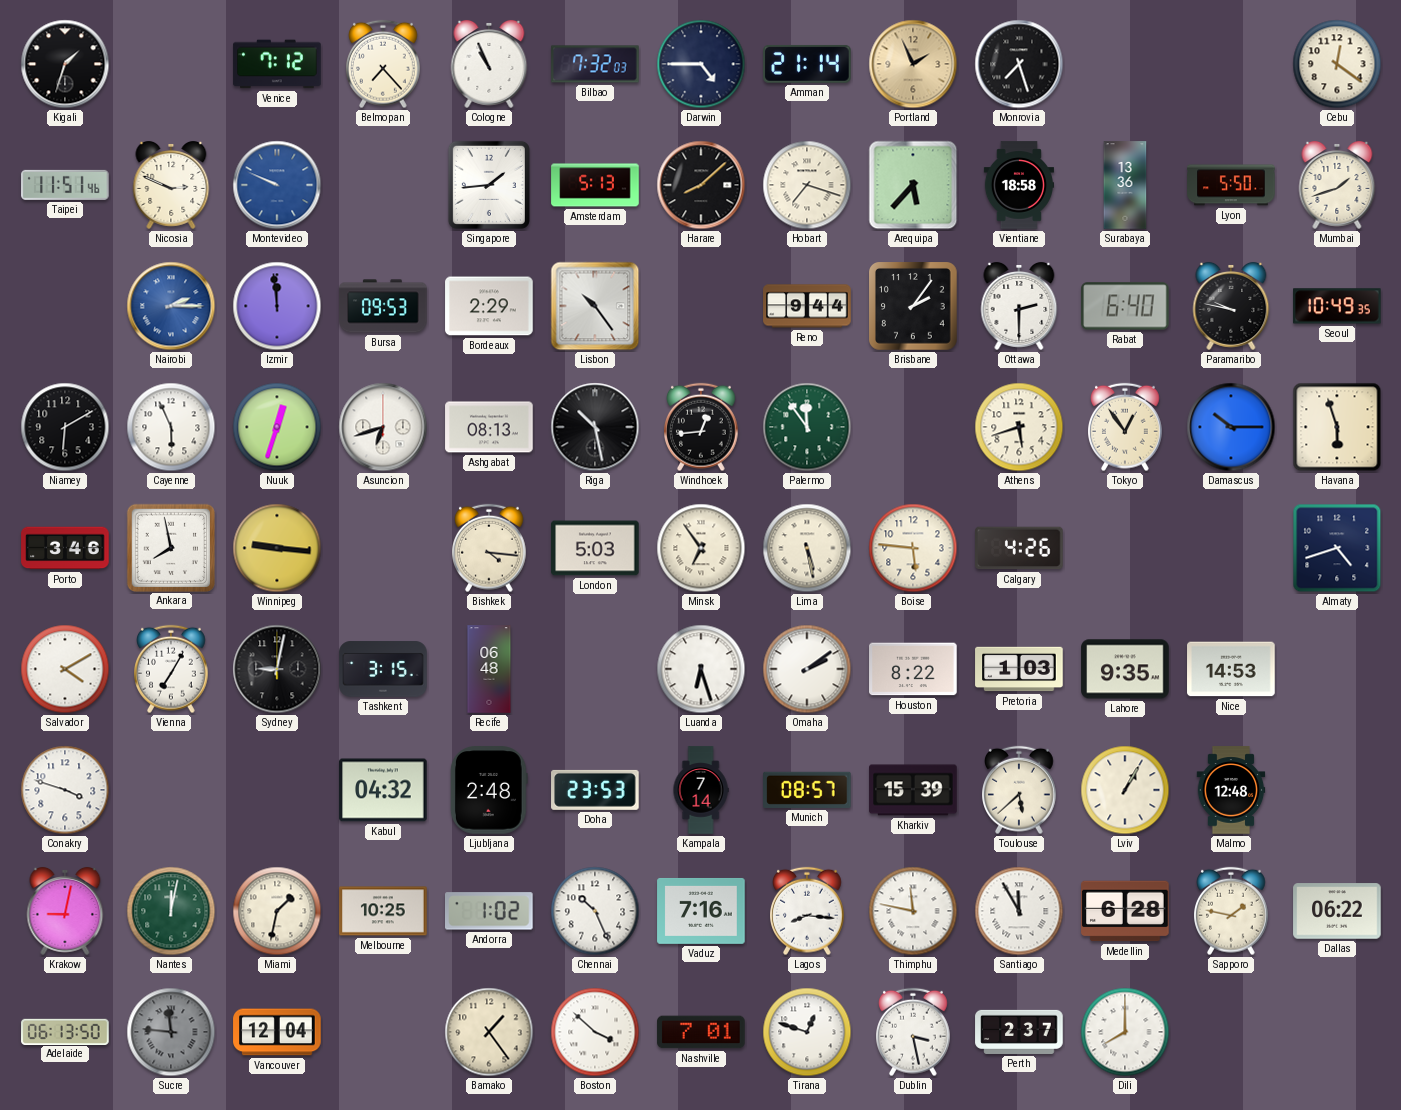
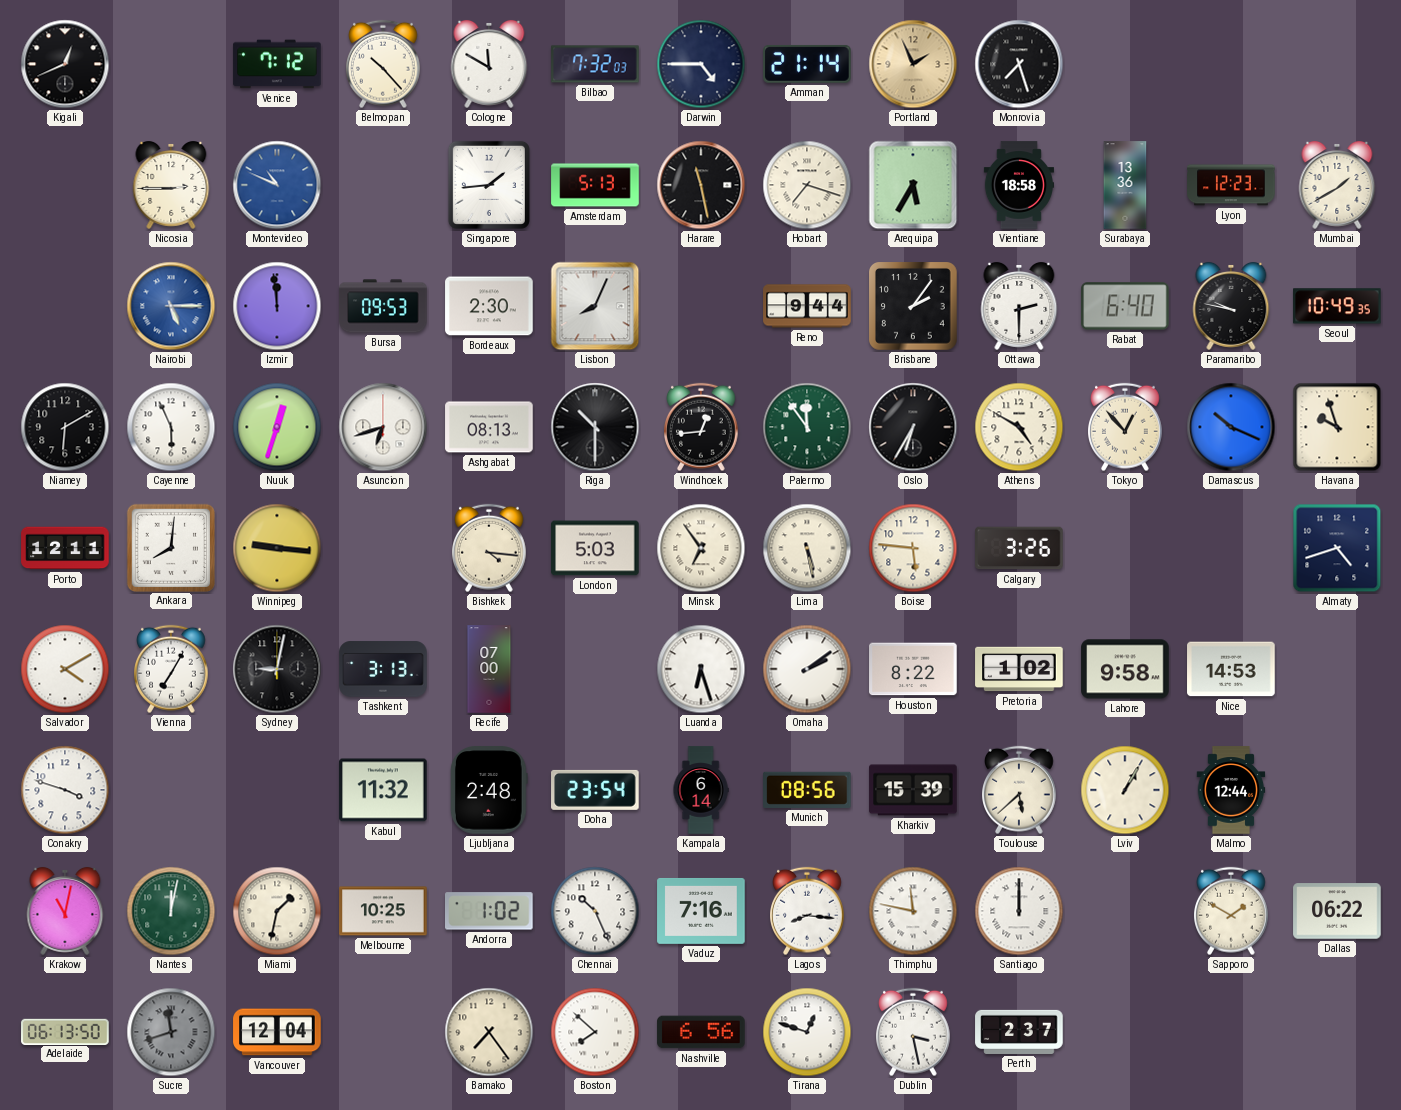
Kigali: 1:33 -> 12:41 (65, 64)
Belmopan: 7:23 -> 10:23 (384, 64)
Cologne: 10:56 -> 11:50 (489, 64)
Cebu: 12:21 -> none (1337, 64)
Taipei: 11:51 -> none (65, 185)
Nicosia: 2:49 -> 2:45 (171, 185)
Montevideo: 9:49 -> 10:49 (277, 185)
Harare: 8:08 -> 11:28 (701, 185)
Arequipa: 5:37 -> 5:35 (913, 185)
Lyon: 5:50 -> 12:23 (1231, 185)
Mumbai: 1:42 -> 1:40 (1337, 185)
Nairobi: 2:15 -> 5:15 (171, 306)
Bordeaux: 2:29 -> 2:30 (489, 306)
Lisbon: 10:24 -> 8:04 (595, 306)
Riga: 10:28 -> 10:30 (595, 427)
Oslo: none -> 6:35 (913, 427)
Athens: 5:42 -> 4:50 (1019, 427)
Tokyo: 12:54 -> 12:53 (1126, 427)
Damascus: 10:15 -> 10:19 (1231, 427)
Havana: 5:57 -> 9:57 (1337, 427)
Porto: 3:46 -> 12:11 (65, 548)
Ankara: 7:58 -> 8:01 (170, 547)
Calgary: 4:26 -> 3:26 (1019, 548)
Tashkent: 3:15 -> 3:13 (383, 669)
Recife: 06:48 -> 07:00 (489, 669)
Pretoria: 1:03 -> 1:02 (1019, 669)
Lahore: 9:35 -> 9:58 (1125, 669)
Kabul: 04:32 -> 11:32 (383, 790)
Doha: 23:53 -> 23:54 (595, 790)
Kampala: 7:14 -> 6:14 (701, 790)
Munich: 08:57 -> 08:56 (807, 790)
Malmo: 12:48 -> 12:44 (1231, 790)
Krakow: 9:02 -> 11:02 (65, 911)
Santiago: 11:55 -> 12:00 (1019, 911)
Medellin: 6:28 -> none (1125, 911)
Sapporo: 1:47 -> 1:50 (1232, 911)
Sucre: 11:46 -> 11:42 (171, 1032)
Bamako: 1:24 -> 7:24 (489, 1032)
Boston: 3:52 -> 7:52 (595, 1032)
Nashville: 7:01 -> 6:56 (701, 1032)
Dili: 8:00 -> none (1125, 1032)
